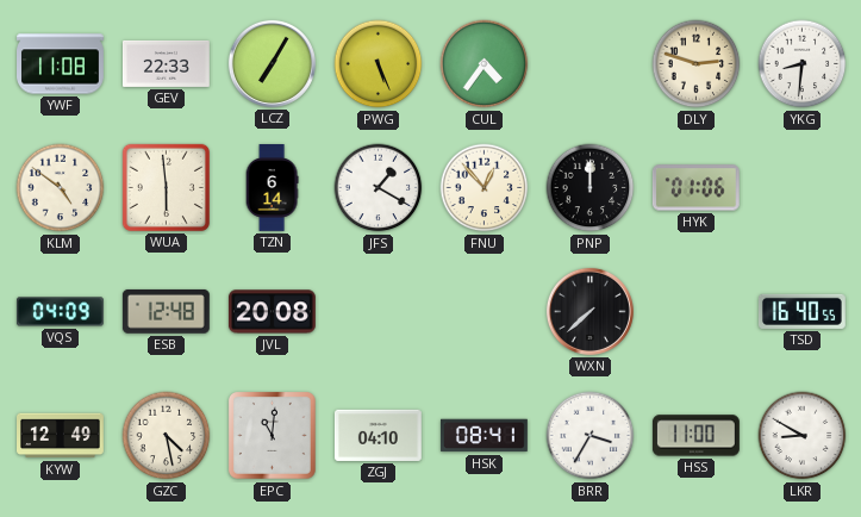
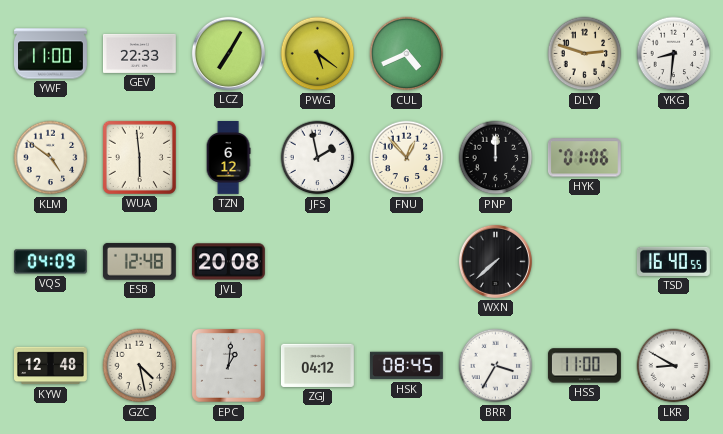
YWF: 11:08 -> 11:00 (51, 54)
PWG: 5:26 -> 5:21 (318, 54)
CUL: 4:36 -> 4:41 (407, 54)
TZN: 6:14 -> 6:12 (228, 158)
JFS: 1:20 -> 1:58 (318, 158)
KYW: 12:49 -> 12:48 (51, 366)
EPC: 11:01 -> 1:01 (229, 366)
ZGJ: 04:10 -> 04:12 (317, 365)
HSK: 08:41 -> 08:45 (406, 366)
